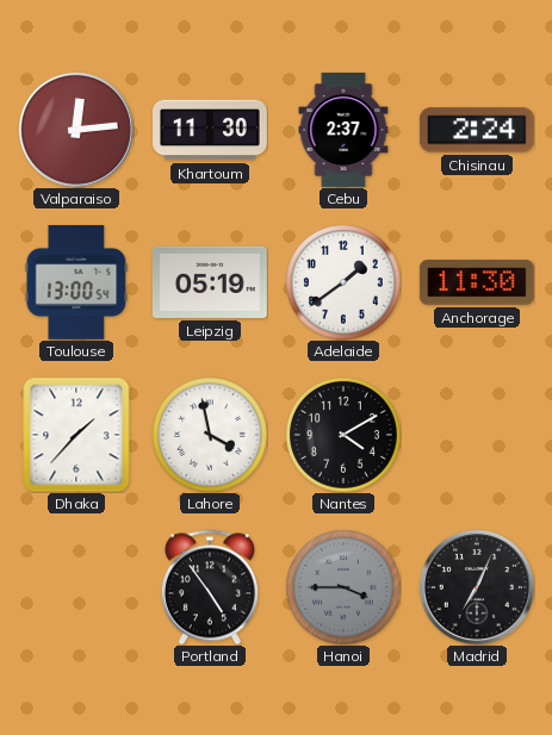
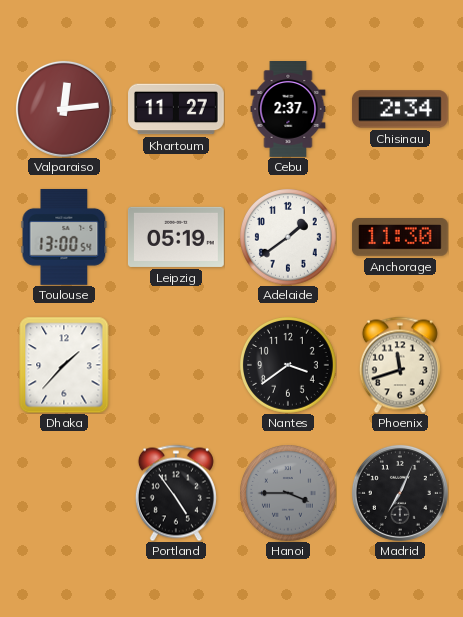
Khartoum: 11:30 -> 11:27 (177, 109)
Chisinau: 2:24 -> 2:34 (400, 109)
Lahore: 3:58 -> none (210, 435)
Nantes: 4:10 -> 3:39 (288, 365)
Phoenix: none -> 11:42 (400, 365)
